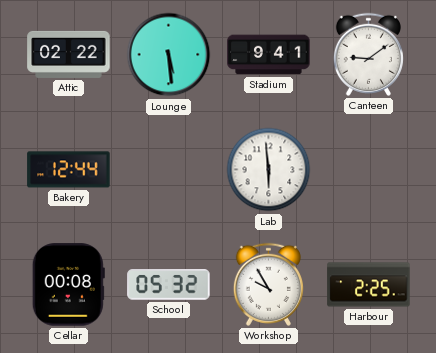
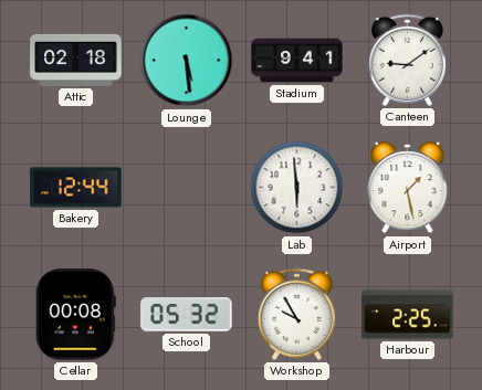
Attic: 02:22 -> 02:18 (76, 60)
Airport: none -> 1:28 (408, 188)
